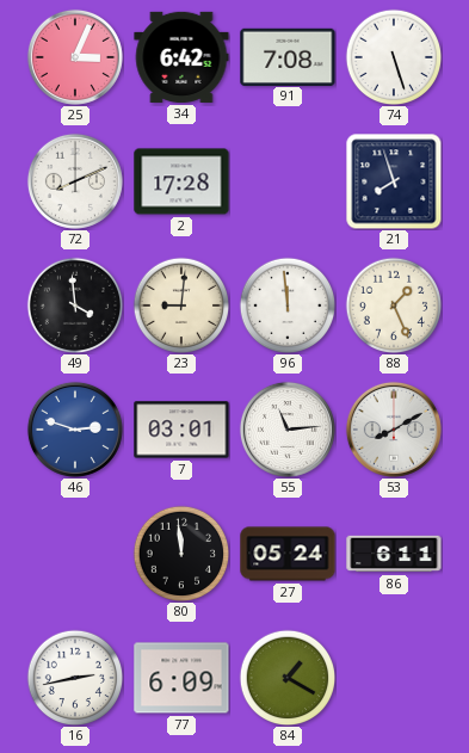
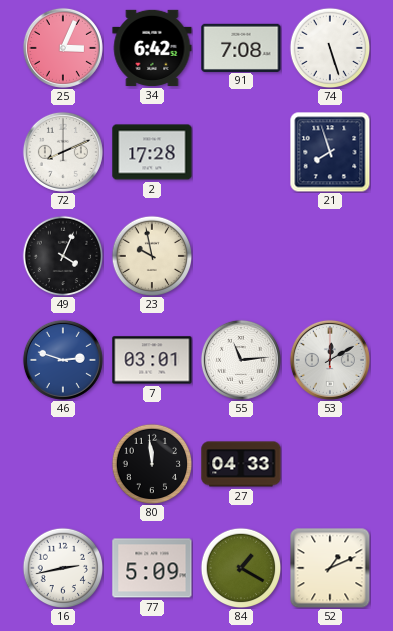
49: 3:59 -> 4:04 (63, 256)
23: 9:01 -> 9:58 (152, 256)
96: 11:59 -> none (288, 305)
88: 1:26 -> none (394, 305)
53: 8:10 -> 12:10 (330, 360)
27: 05:24 -> 04:33 (241, 464)
86: 6:11 -> none (394, 554)
77: 6:09 -> 5:09 (152, 568)
52: none -> 1:11 (330, 568)
